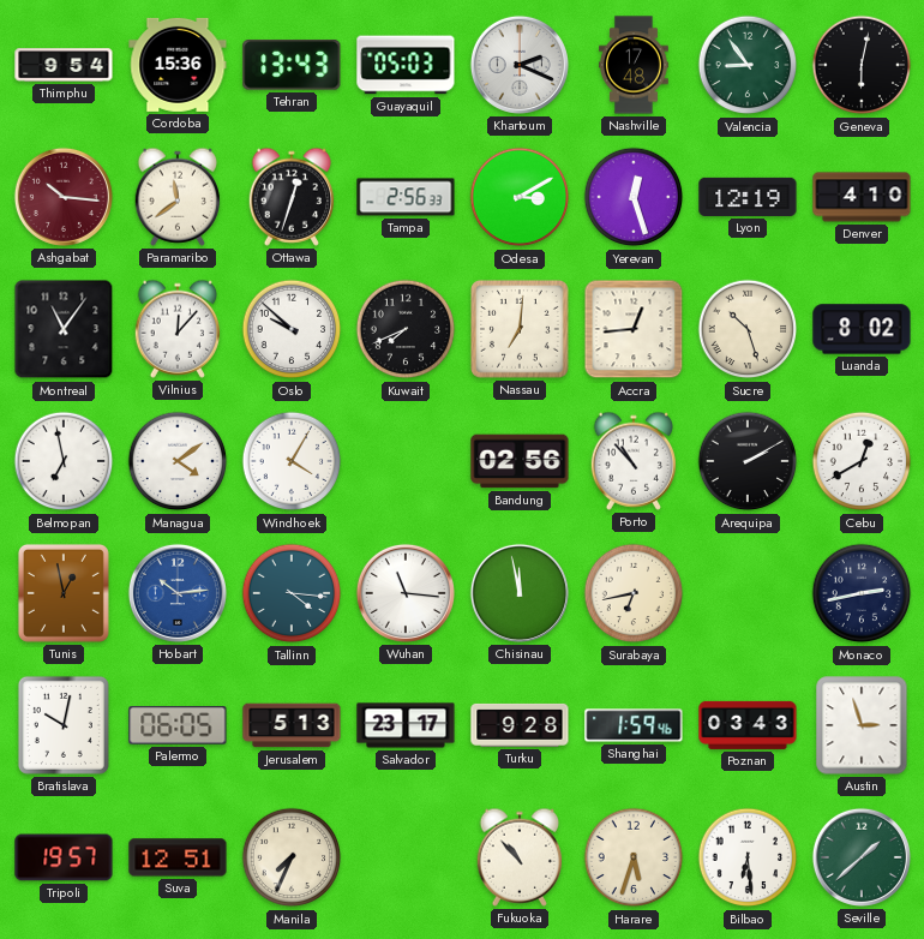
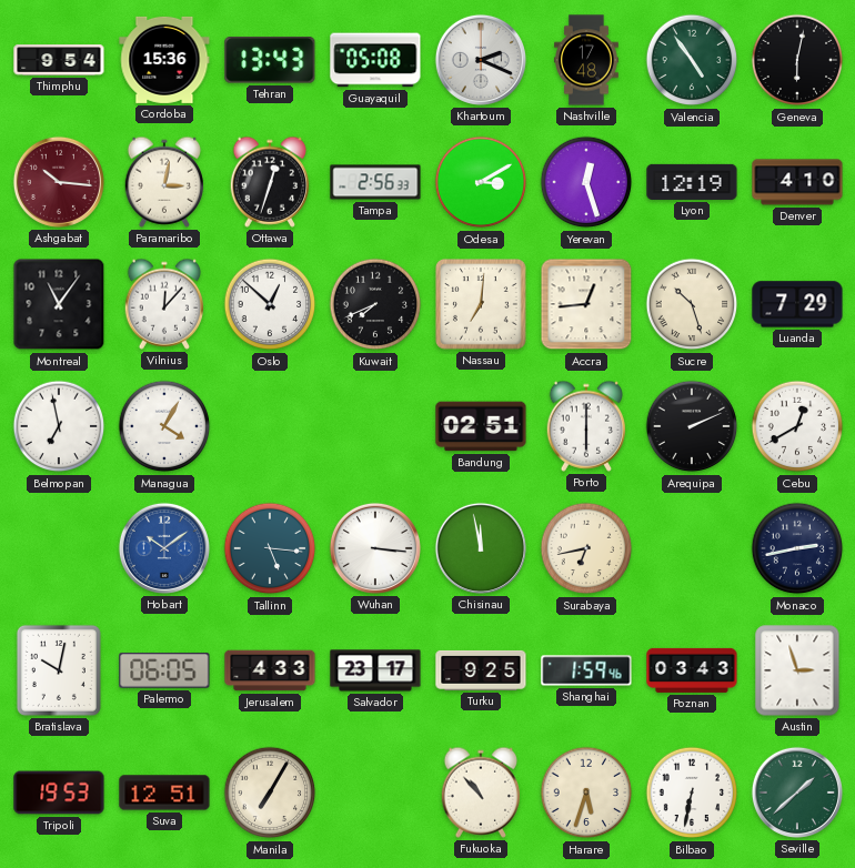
Guayaquil: 05:03 -> 05:08 (375, 60)
Valencia: 8:54 -> 4:54 (692, 60)
Paramaribo: 11:39 -> 3:02 (164, 182)
Oslo: 9:52 -> 12:52 (270, 304)
Luanda: 8:02 -> 7:29 (797, 304)
Managua: 4:09 -> 4:05 (164, 426)
Windhoek: 4:05 -> none (292, 461)
Bandung: 02:56 -> 02:51 (481, 426)
Porto: 10:53 -> 6:00 (586, 426)
Arequipa: 2:10 -> 2:11 (692, 426)
Tunis: 12:58 -> none (64, 593)
Hobart: 10:14 -> 10:09 (164, 548)
Tallinn: 4:16 -> 5:16 (270, 548)
Wuhan: 11:16 -> 3:16 (375, 548)
Jerusalem: 5:13 -> 4:33 (270, 670)
Turku: 9:28 -> 9:25 (481, 670)
Tripoli: 19:57 -> 19:53 (59, 793)
Manila: 7:34 -> 7:05 (270, 793)
Bilbao: 6:29 -> 6:32 (692, 793)
